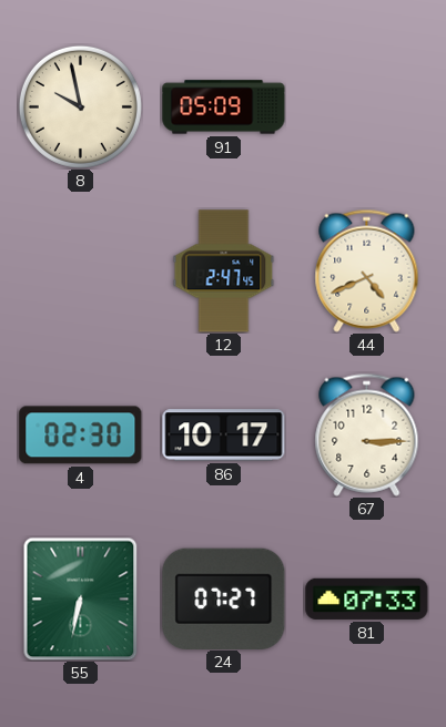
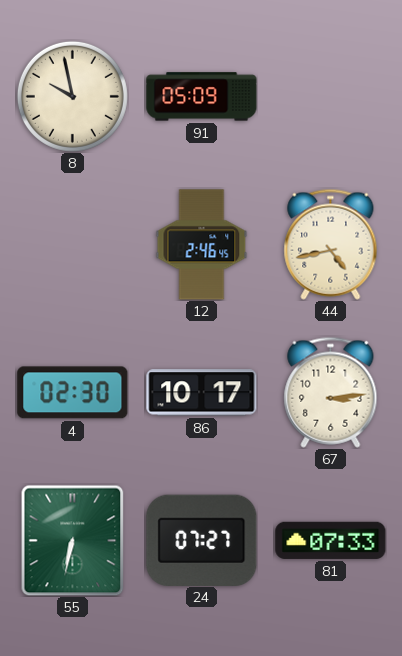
12: 2:47 -> 2:46 (202, 245)
44: 4:41 -> 4:43 (331, 244)
67: 3:15 -> 3:14 (331, 392)
